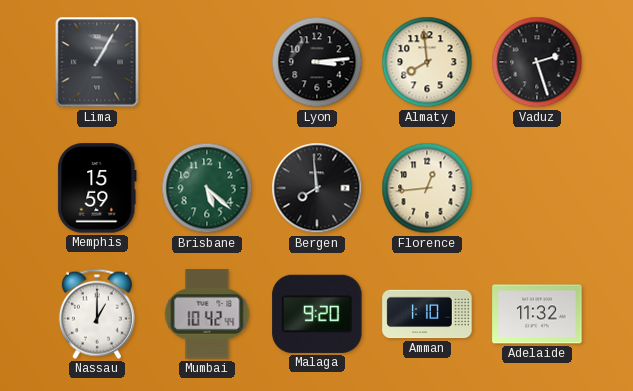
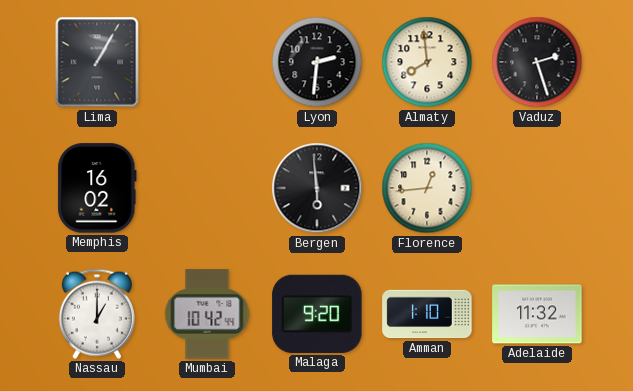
Lyon: 3:14 -> 2:31 (317, 62)
Memphis: 15:59 -> 16:02 (97, 188)
Brisbane: 5:22 -> none (207, 188)
Bergen: 7:59 -> 5:59 (317, 188)
